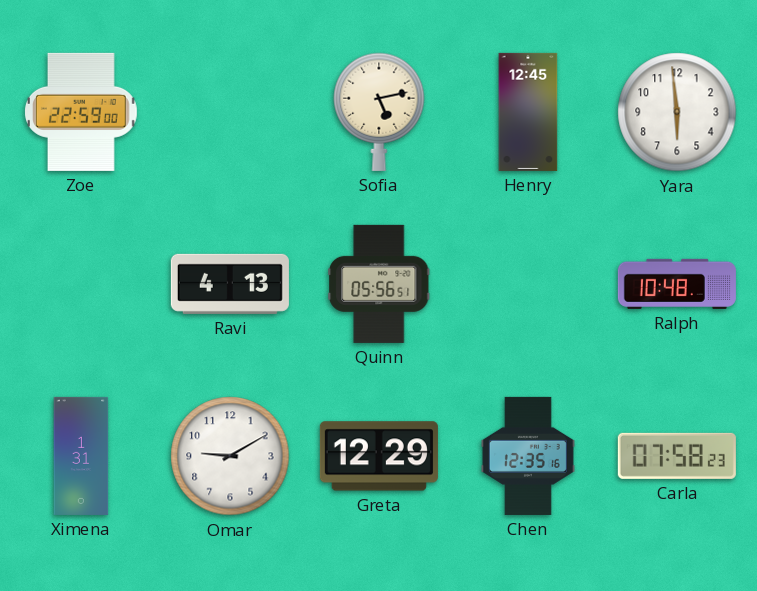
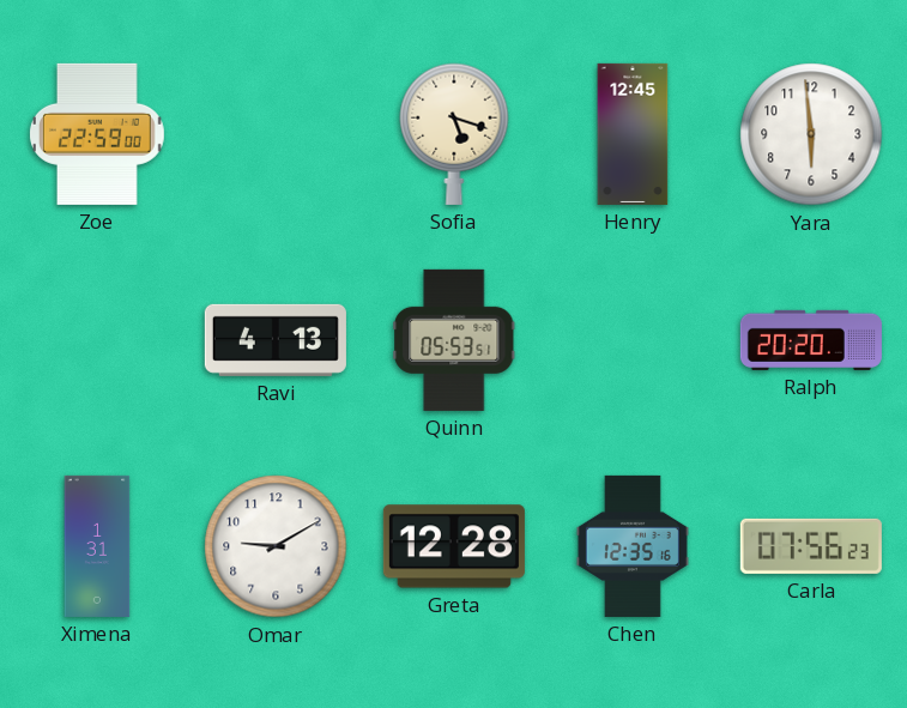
Sofia: 5:13 -> 5:18 (454, 134)
Quinn: 05:56 -> 05:53 (454, 340)
Ralph: 10:48 -> 20:20 (811, 340)
Greta: 12:29 -> 12:28 (454, 546)
Carla: 07:58 -> 07:56 (811, 546)
